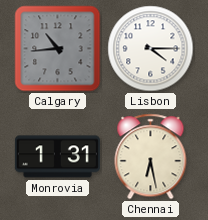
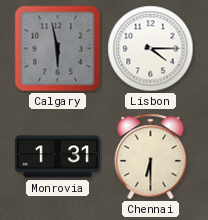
Calgary: 10:44 -> 5:58 (58, 49)
Chennai: 6:28 -> 6:30 (151, 157)
